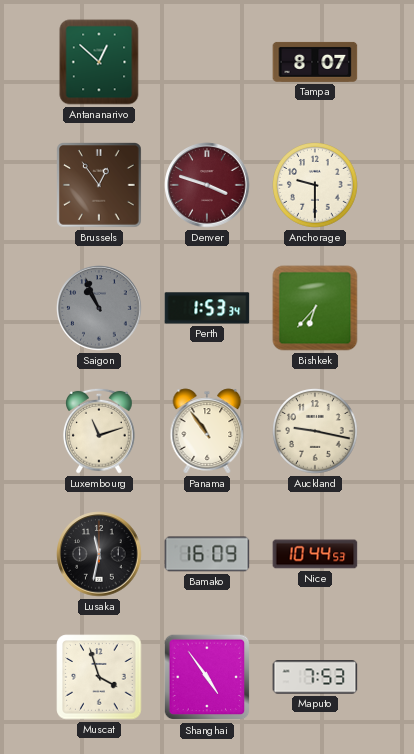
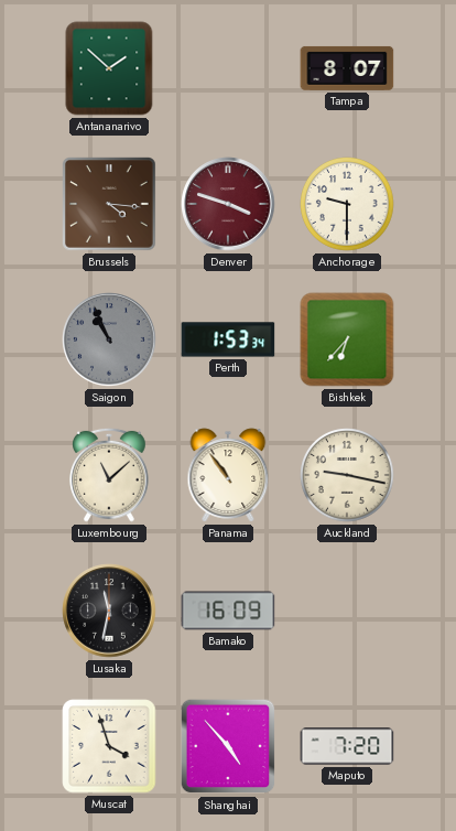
Antananarivo: 12:52 -> 1:52 (109, 68)
Brussels: 12:54 -> 4:16 (110, 205)
Luxembourg: 11:12 -> 11:08 (109, 475)
Nice: 10:44 -> none (315, 554)
Shanghai: 4:54 -> 4:53 (228, 746)
Maputo: 7:53 -> 7:20 (347, 746)
